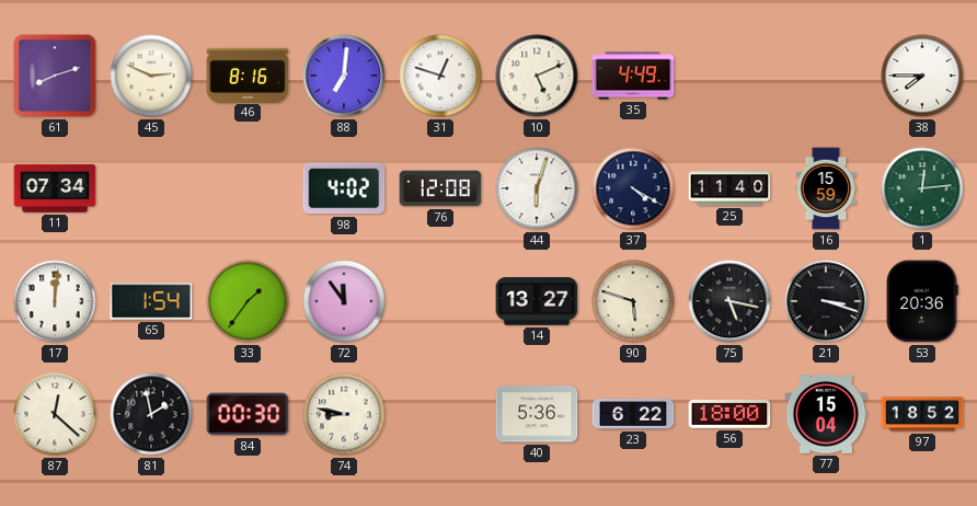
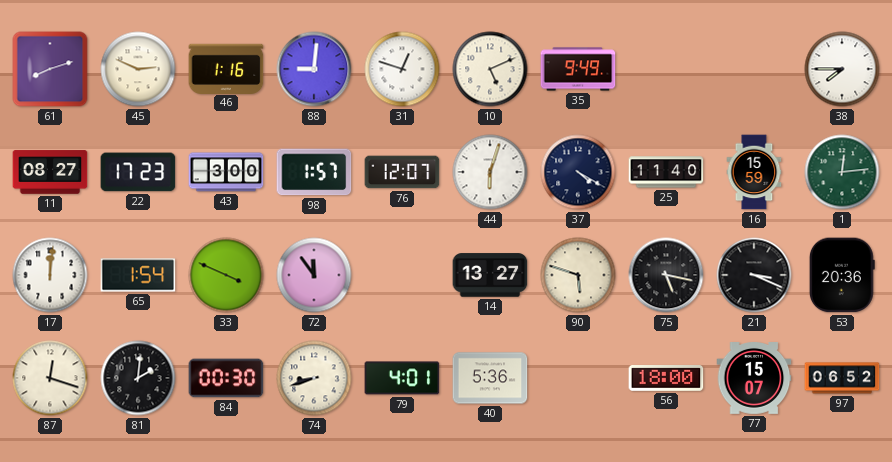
46: 8:16 -> 1:16 (226, 68)
88: 7:01 -> 9:01 (314, 69)
35: 4:49 -> 9:49 (578, 69)
11: 07:34 -> 08:27 (50, 172)
22: none -> 17:23 (138, 172)
43: none -> 3:00 (226, 172)
98: 4:02 -> 1:57 (314, 172)
76: 12:08 -> 12:07 (402, 172)
33: 1:36 -> 3:49 (226, 275)
21: 3:18 -> 3:19 (754, 275)
87: 12:22 -> 12:18 (50, 378)
81: 1:58 -> 2:01 (138, 378)
74: 8:47 -> 8:42 (314, 378)
79: none -> 4:01 (402, 378)
23: 6:22 -> none (633, 414)
77: 15:04 -> 15:07 (754, 379)
97: 18:52 -> 06:52 (842, 378)
